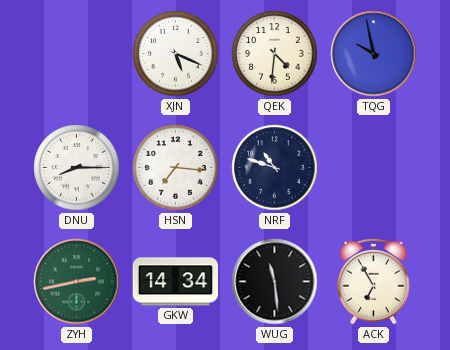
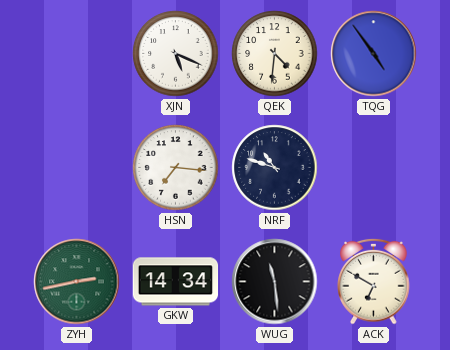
TQG: 9:58 -> 4:54 (374, 54)
DNU: 8:15 -> none (77, 168)
ACK: 6:55 -> 6:50 (374, 281)
